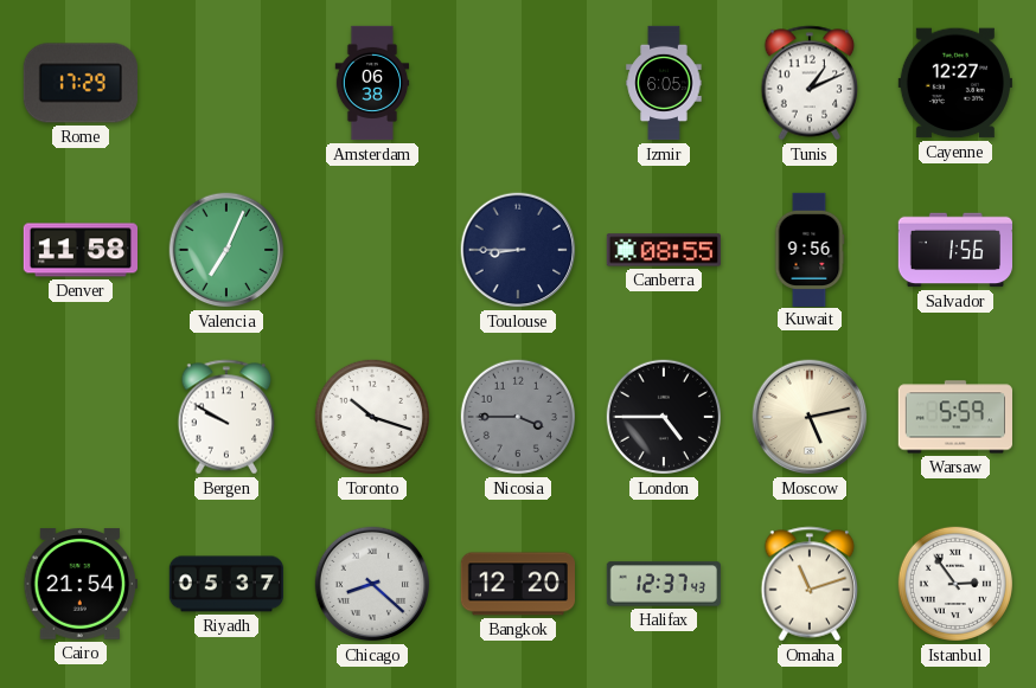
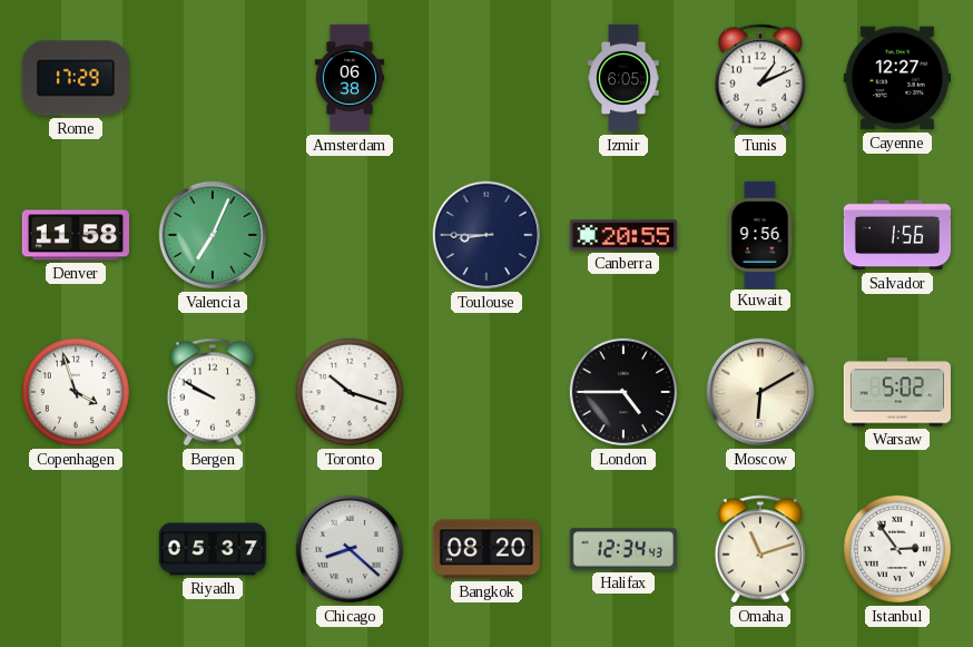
Canberra: 08:55 -> 20:55 (622, 235)
Copenhagen: none -> 3:57 (76, 392)
Nicosia: 3:45 -> none (518, 417)
Moscow: 5:13 -> 6:10 (760, 392)
Warsaw: 5:59 -> 5:02 (896, 392)
Cairo: 21:54 -> none (81, 584)
Bangkok: 12:20 -> 08:20 (485, 549)
Halifax: 12:37 -> 12:34 (622, 549)
